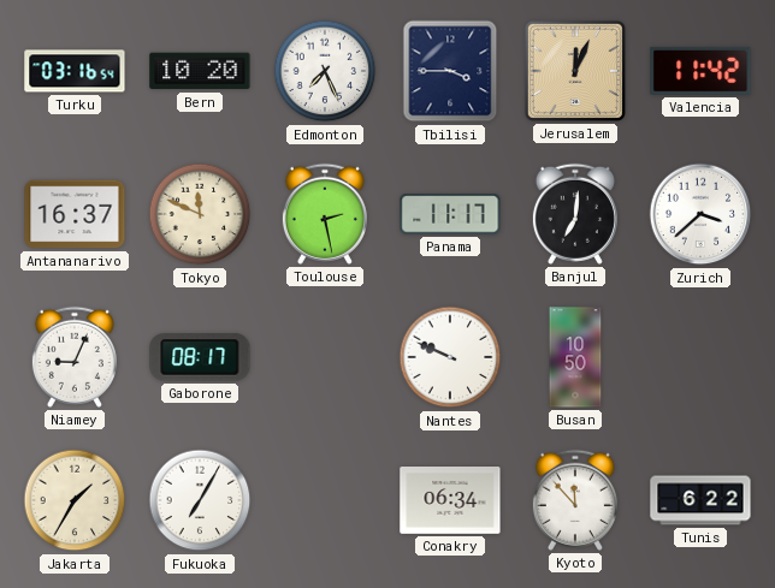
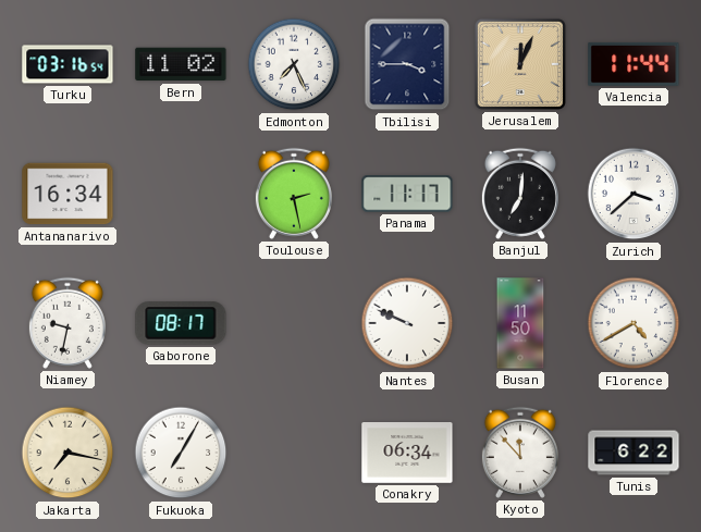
Bern: 10:20 -> 11:02 (181, 64)
Valencia: 11:42 -> 11:44 (634, 64)
Antananarivo: 16:37 -> 16:34 (67, 194)
Tokyo: 11:49 -> none (200, 214)
Niamey: 9:04 -> 9:32 (67, 323)
Busan: 10:50 -> 11:50 (520, 323)
Florence: none -> 4:40 (634, 323)
Jakarta: 1:35 -> 7:17 (67, 453)
